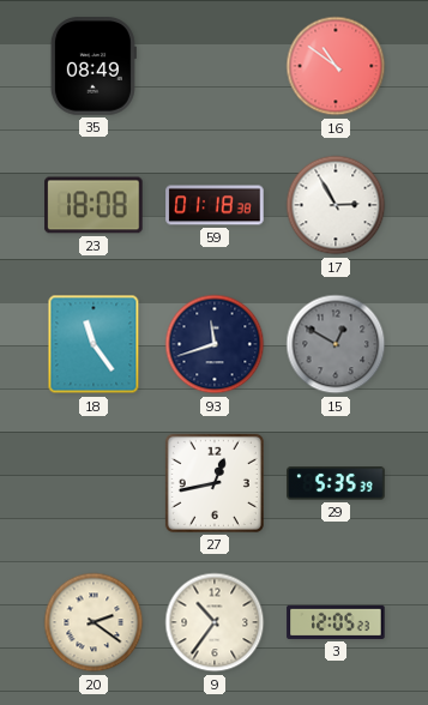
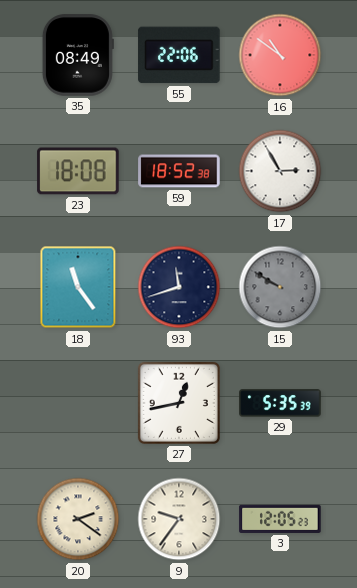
55: none -> 22:06 (179, 55)
59: 01:18 -> 18:52 (179, 171)
15: 12:50 -> 9:50 (280, 287)
9: 10:36 -> 9:36 (179, 519)
